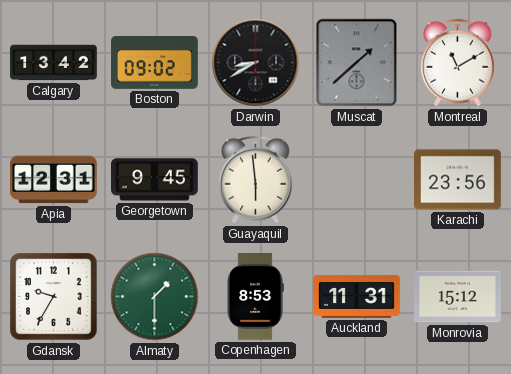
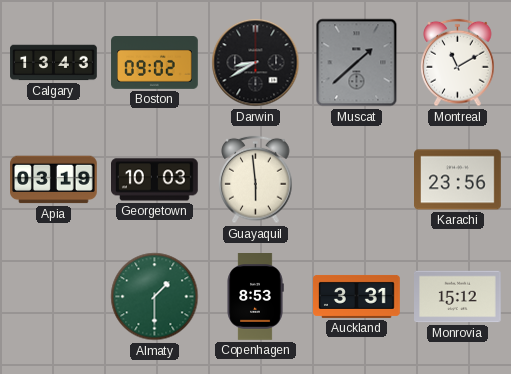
Calgary: 13:42 -> 13:43 (54, 63)
Apia: 12:31 -> 03:19 (54, 180)
Georgetown: 9:45 -> 10:03 (155, 180)
Gdansk: 9:35 -> none (54, 297)
Auckland: 11:31 -> 3:31 (357, 296)
